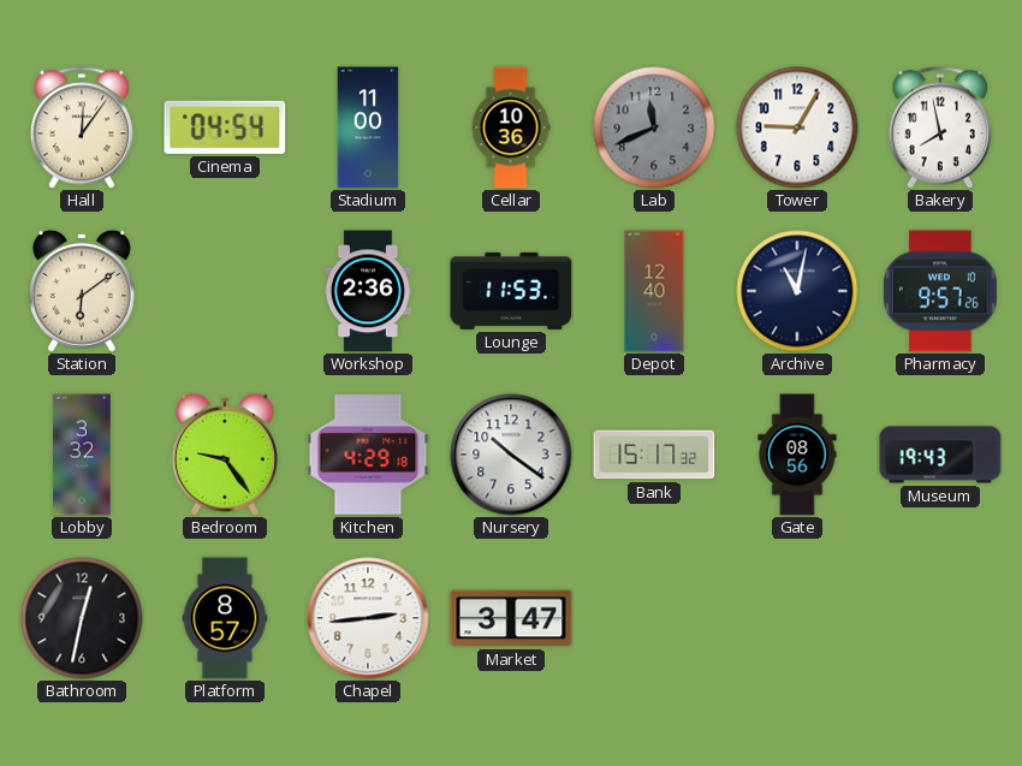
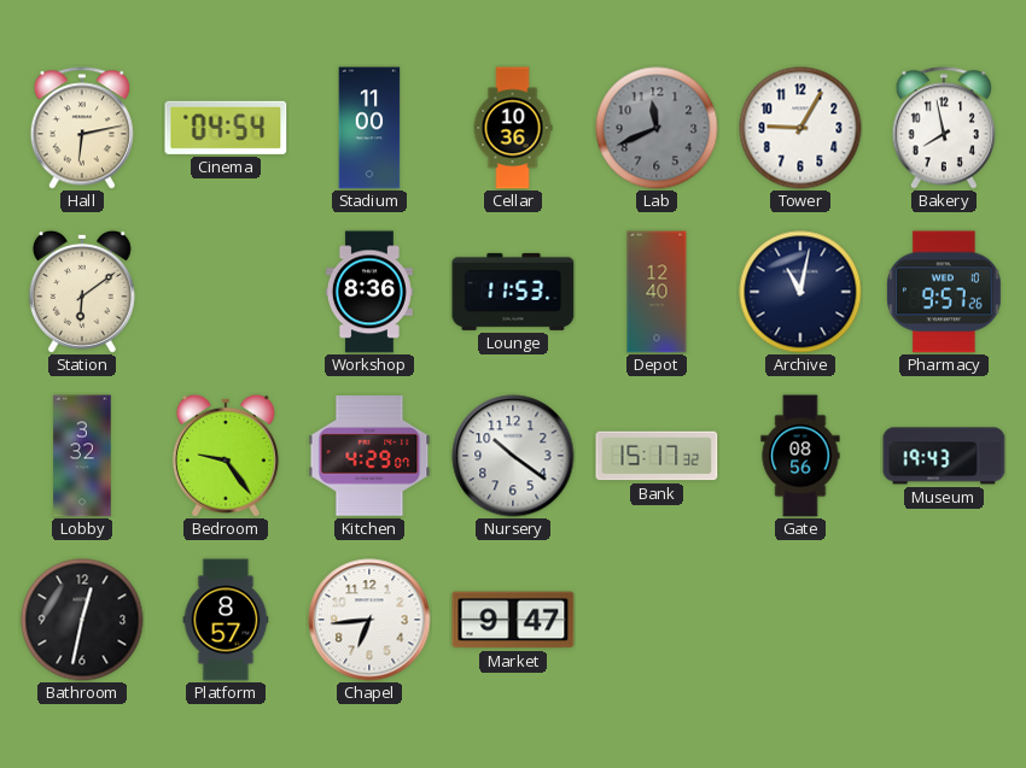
Hall: 12:06 -> 6:13 (82, 128)
Workshop: 2:36 -> 8:36 (369, 292)
Kitchen: 4:29:18 -> 4:29:07 (369, 456)
Chapel: 2:44 -> 6:44 (369, 620)
Market: 3:47 -> 9:47 (513, 620)
